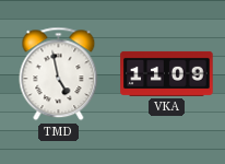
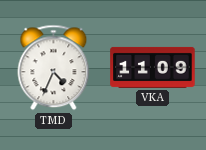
TMD: 4:58 -> 4:34 (54, 68)
